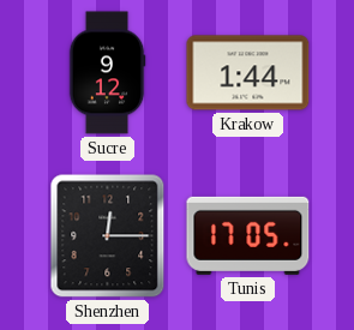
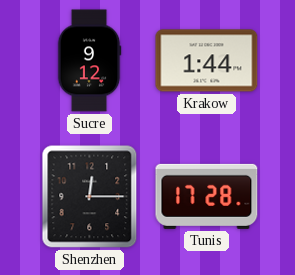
Tunis: 17:05 -> 17:28 (207, 196)
